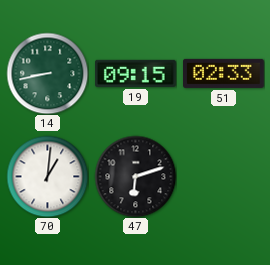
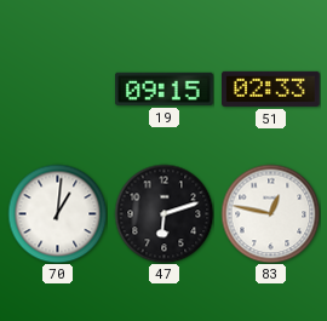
14: 8:43 -> none (47, 73)
83: none -> 12:47 (270, 213)
